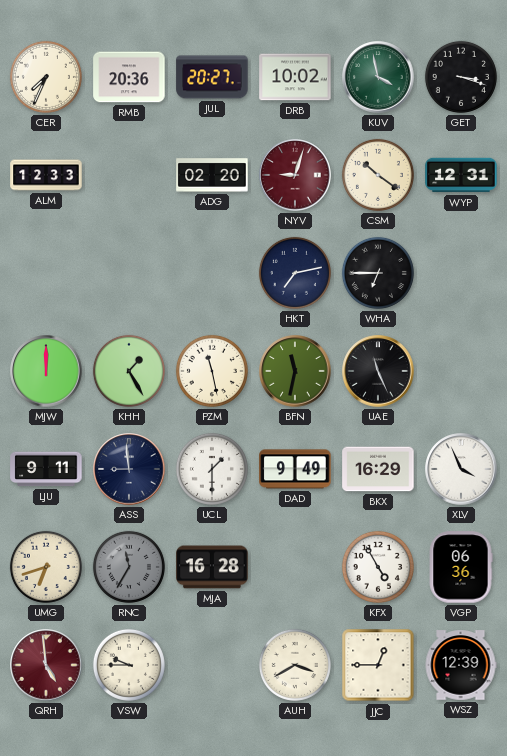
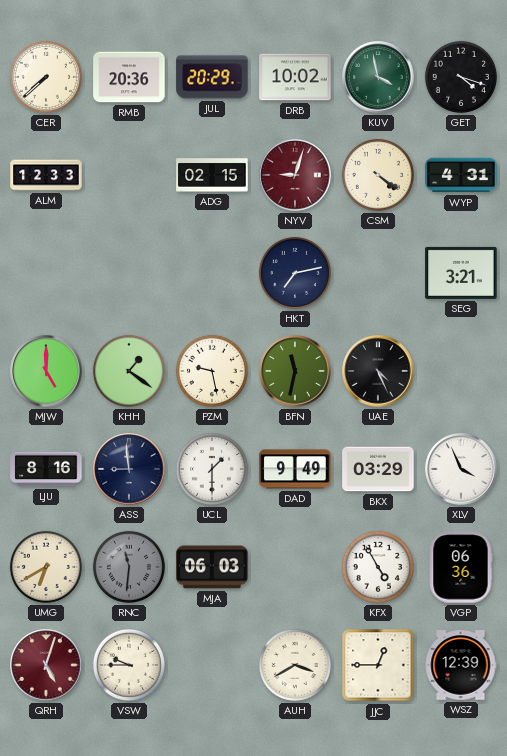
CER: 7:34 -> 7:38 (46, 77)
JUL: 20:27 -> 20:29 (212, 77)
GET: 3:18 -> 4:18 (461, 77)
ADG: 02:20 -> 02:15 (212, 175)
CSM: 10:21 -> 4:21 (378, 175)
WYP: 12:31 -> 4:31 (461, 175)
WHA: 6:45 -> none (378, 273)
SEG: none -> 3:21 (461, 273)
MJW: 12:00 -> 5:00 (46, 371)
KHH: 1:25 -> 1:21 (129, 371)
PZM: 11:28 -> 9:28 (212, 371)
UAE: 11:26 -> 4:26 (378, 371)
LJU: 9:11 -> 8:16 (46, 469)
BKX: 16:29 -> 03:29 (378, 469)
UMG: 6:42 -> 6:40 (46, 567)
RNC: 11:35 -> 11:31 (129, 567)
MJA: 16:28 -> 06:03 (212, 567)
QRH: 4:59 -> 5:03 (46, 665)
